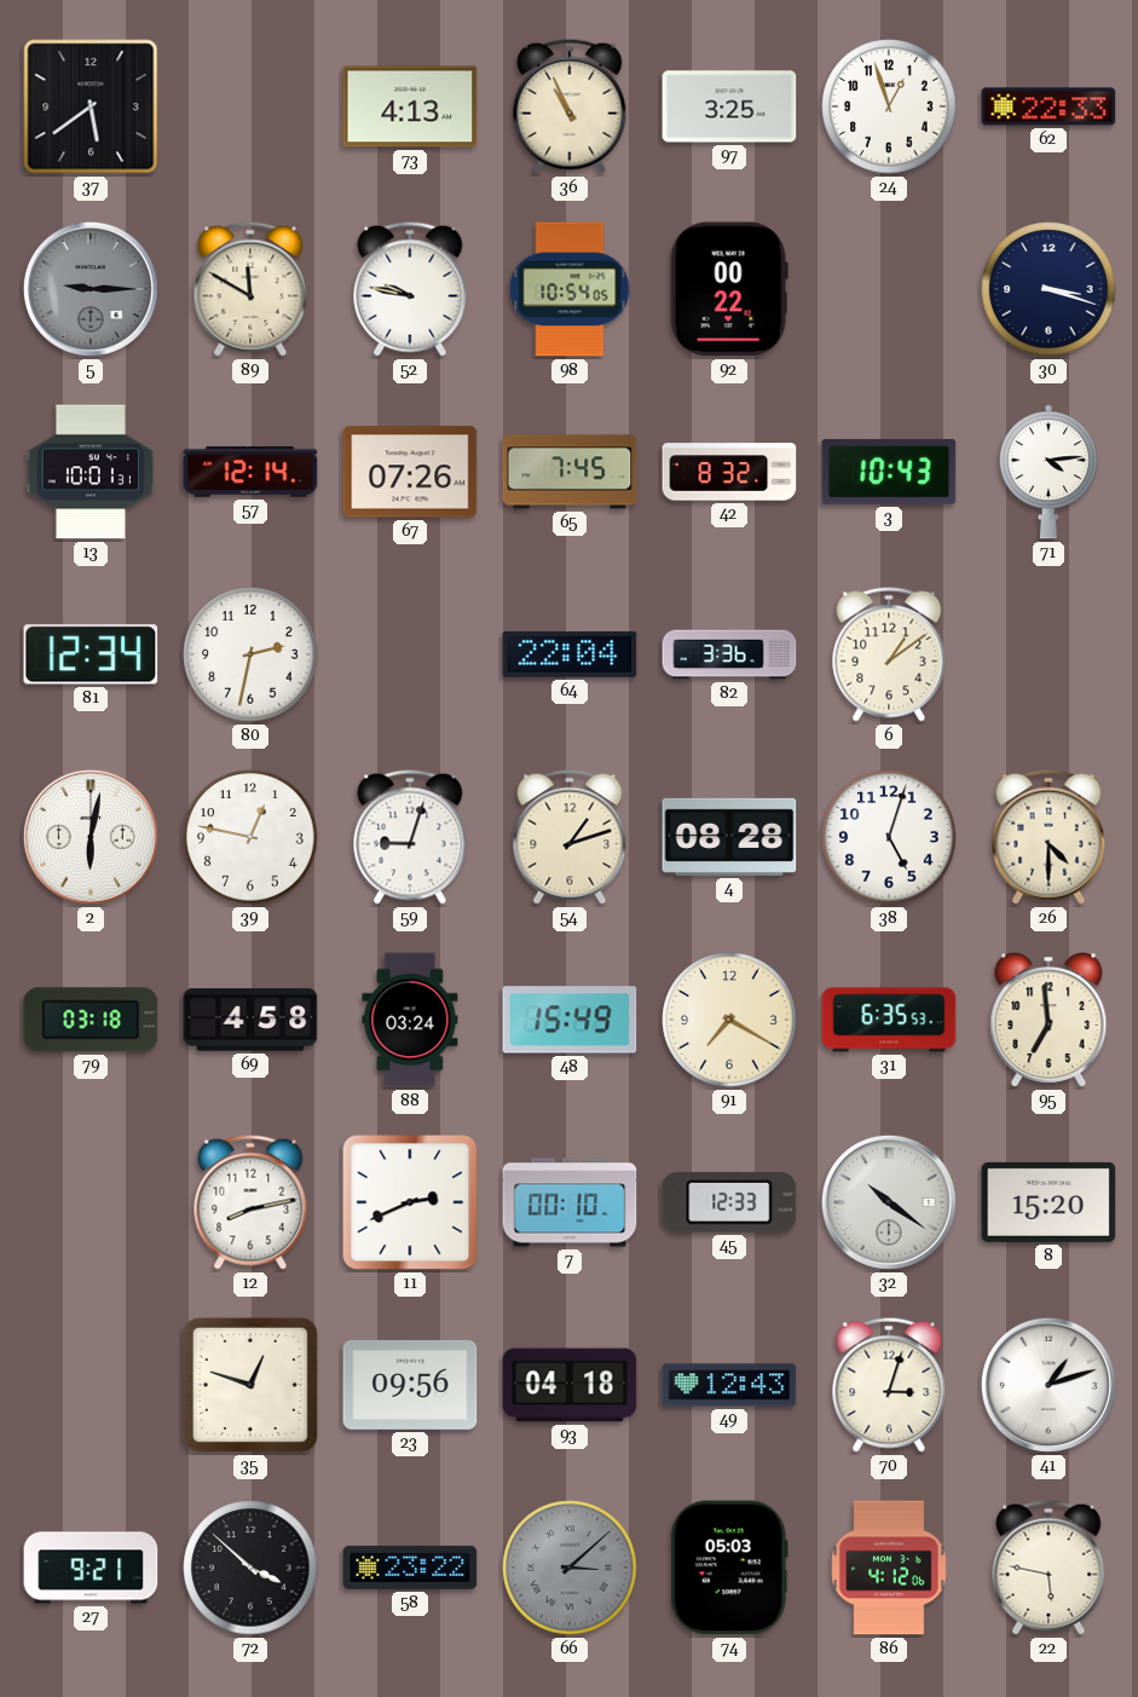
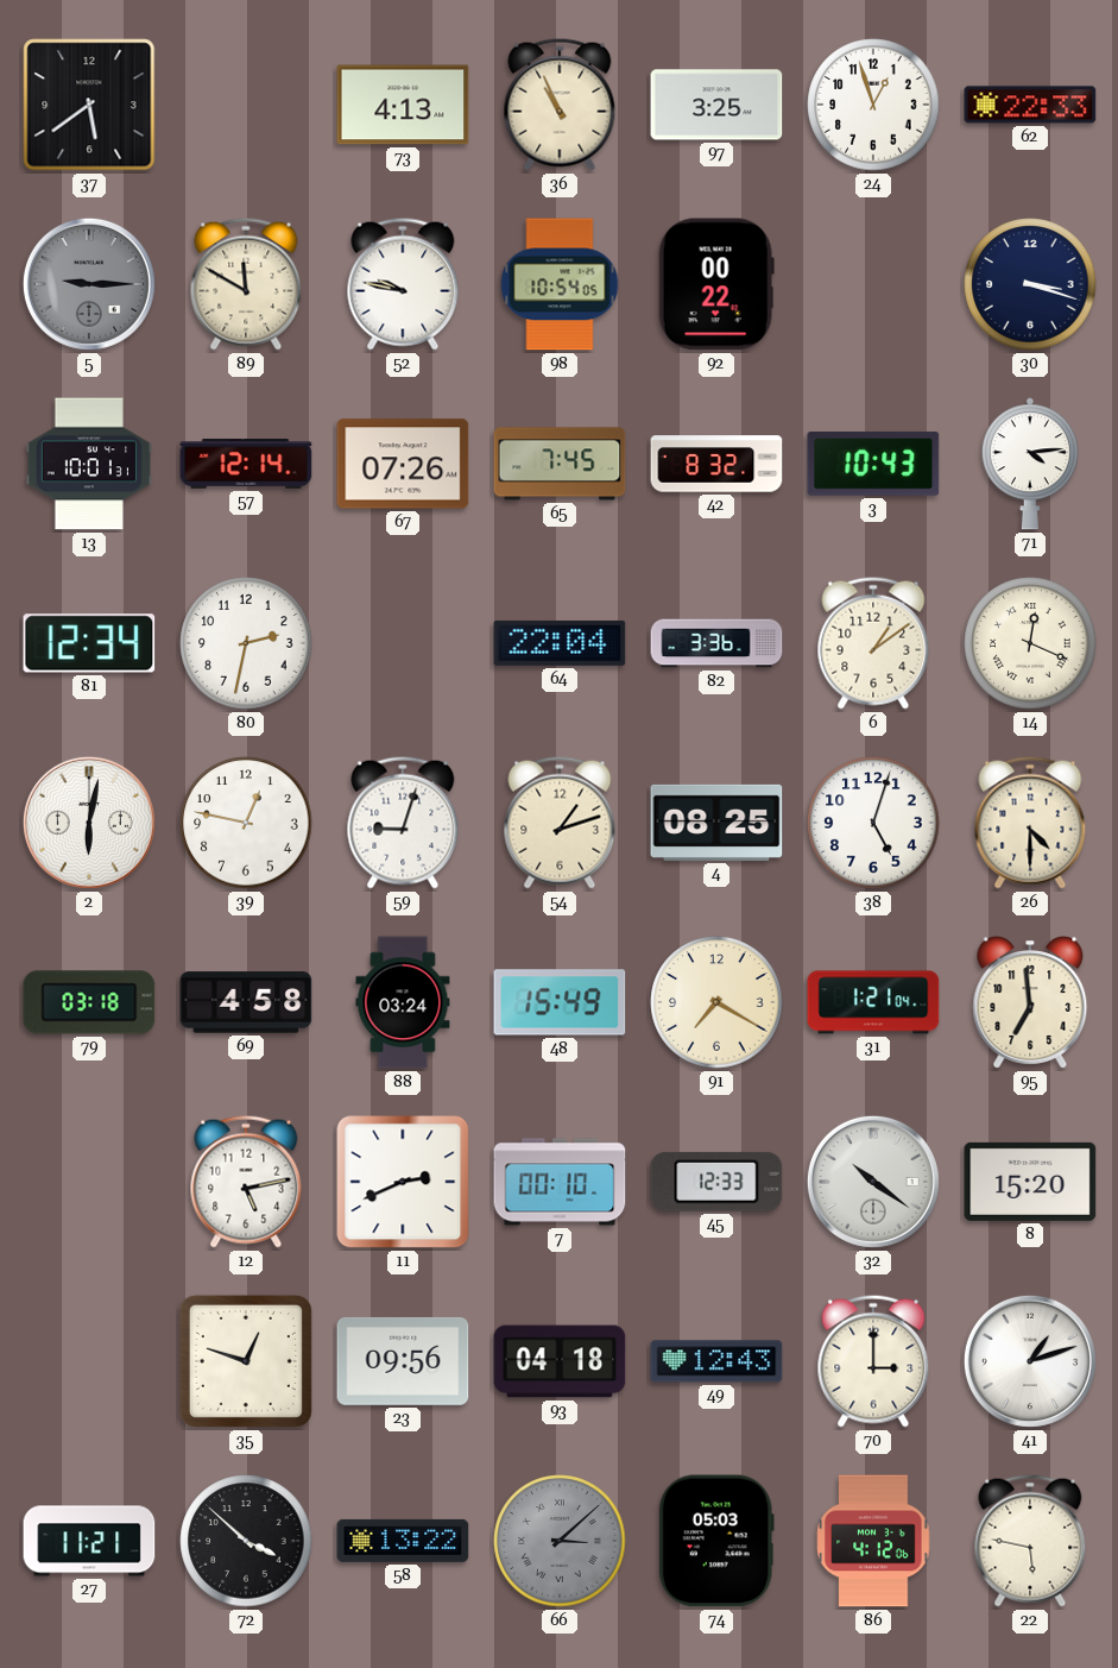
14: none -> 12:19 (1030, 643)
4: 08:28 -> 08:25 (716, 823)
31: 6:35 -> 1:21 (873, 1002)
12: 8:13 -> 5:13 (246, 1182)
70: 3:03 -> 3:00 (873, 1361)
27: 9:21 -> 11:21 (89, 1541)
58: 23:22 -> 13:22 (403, 1541)
